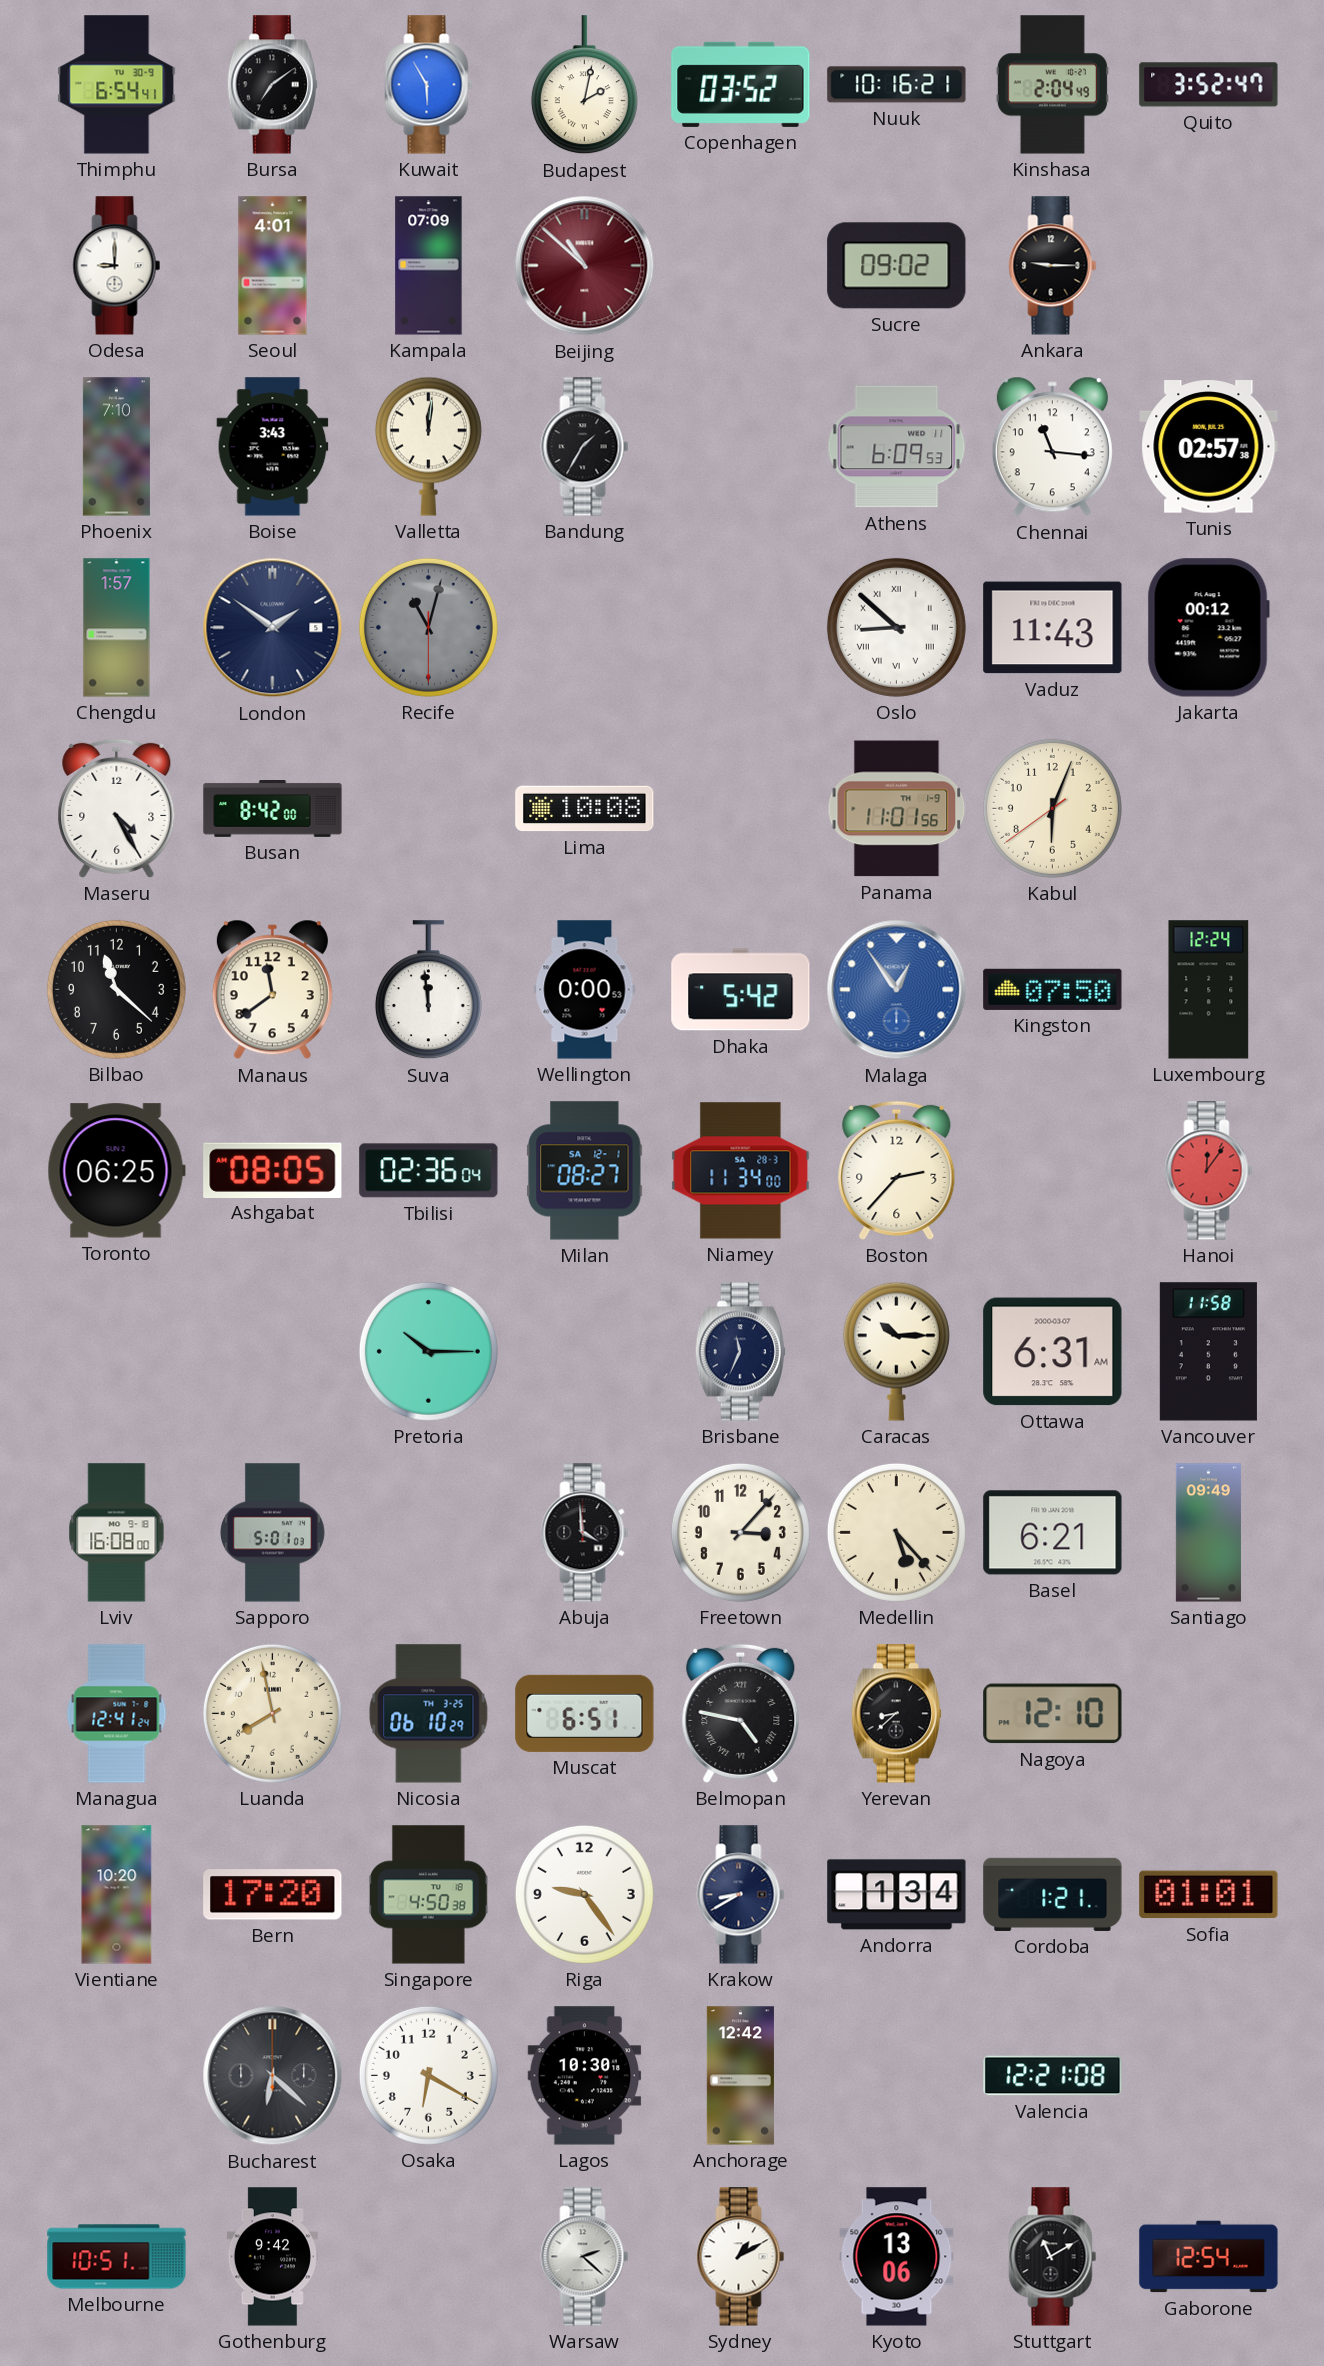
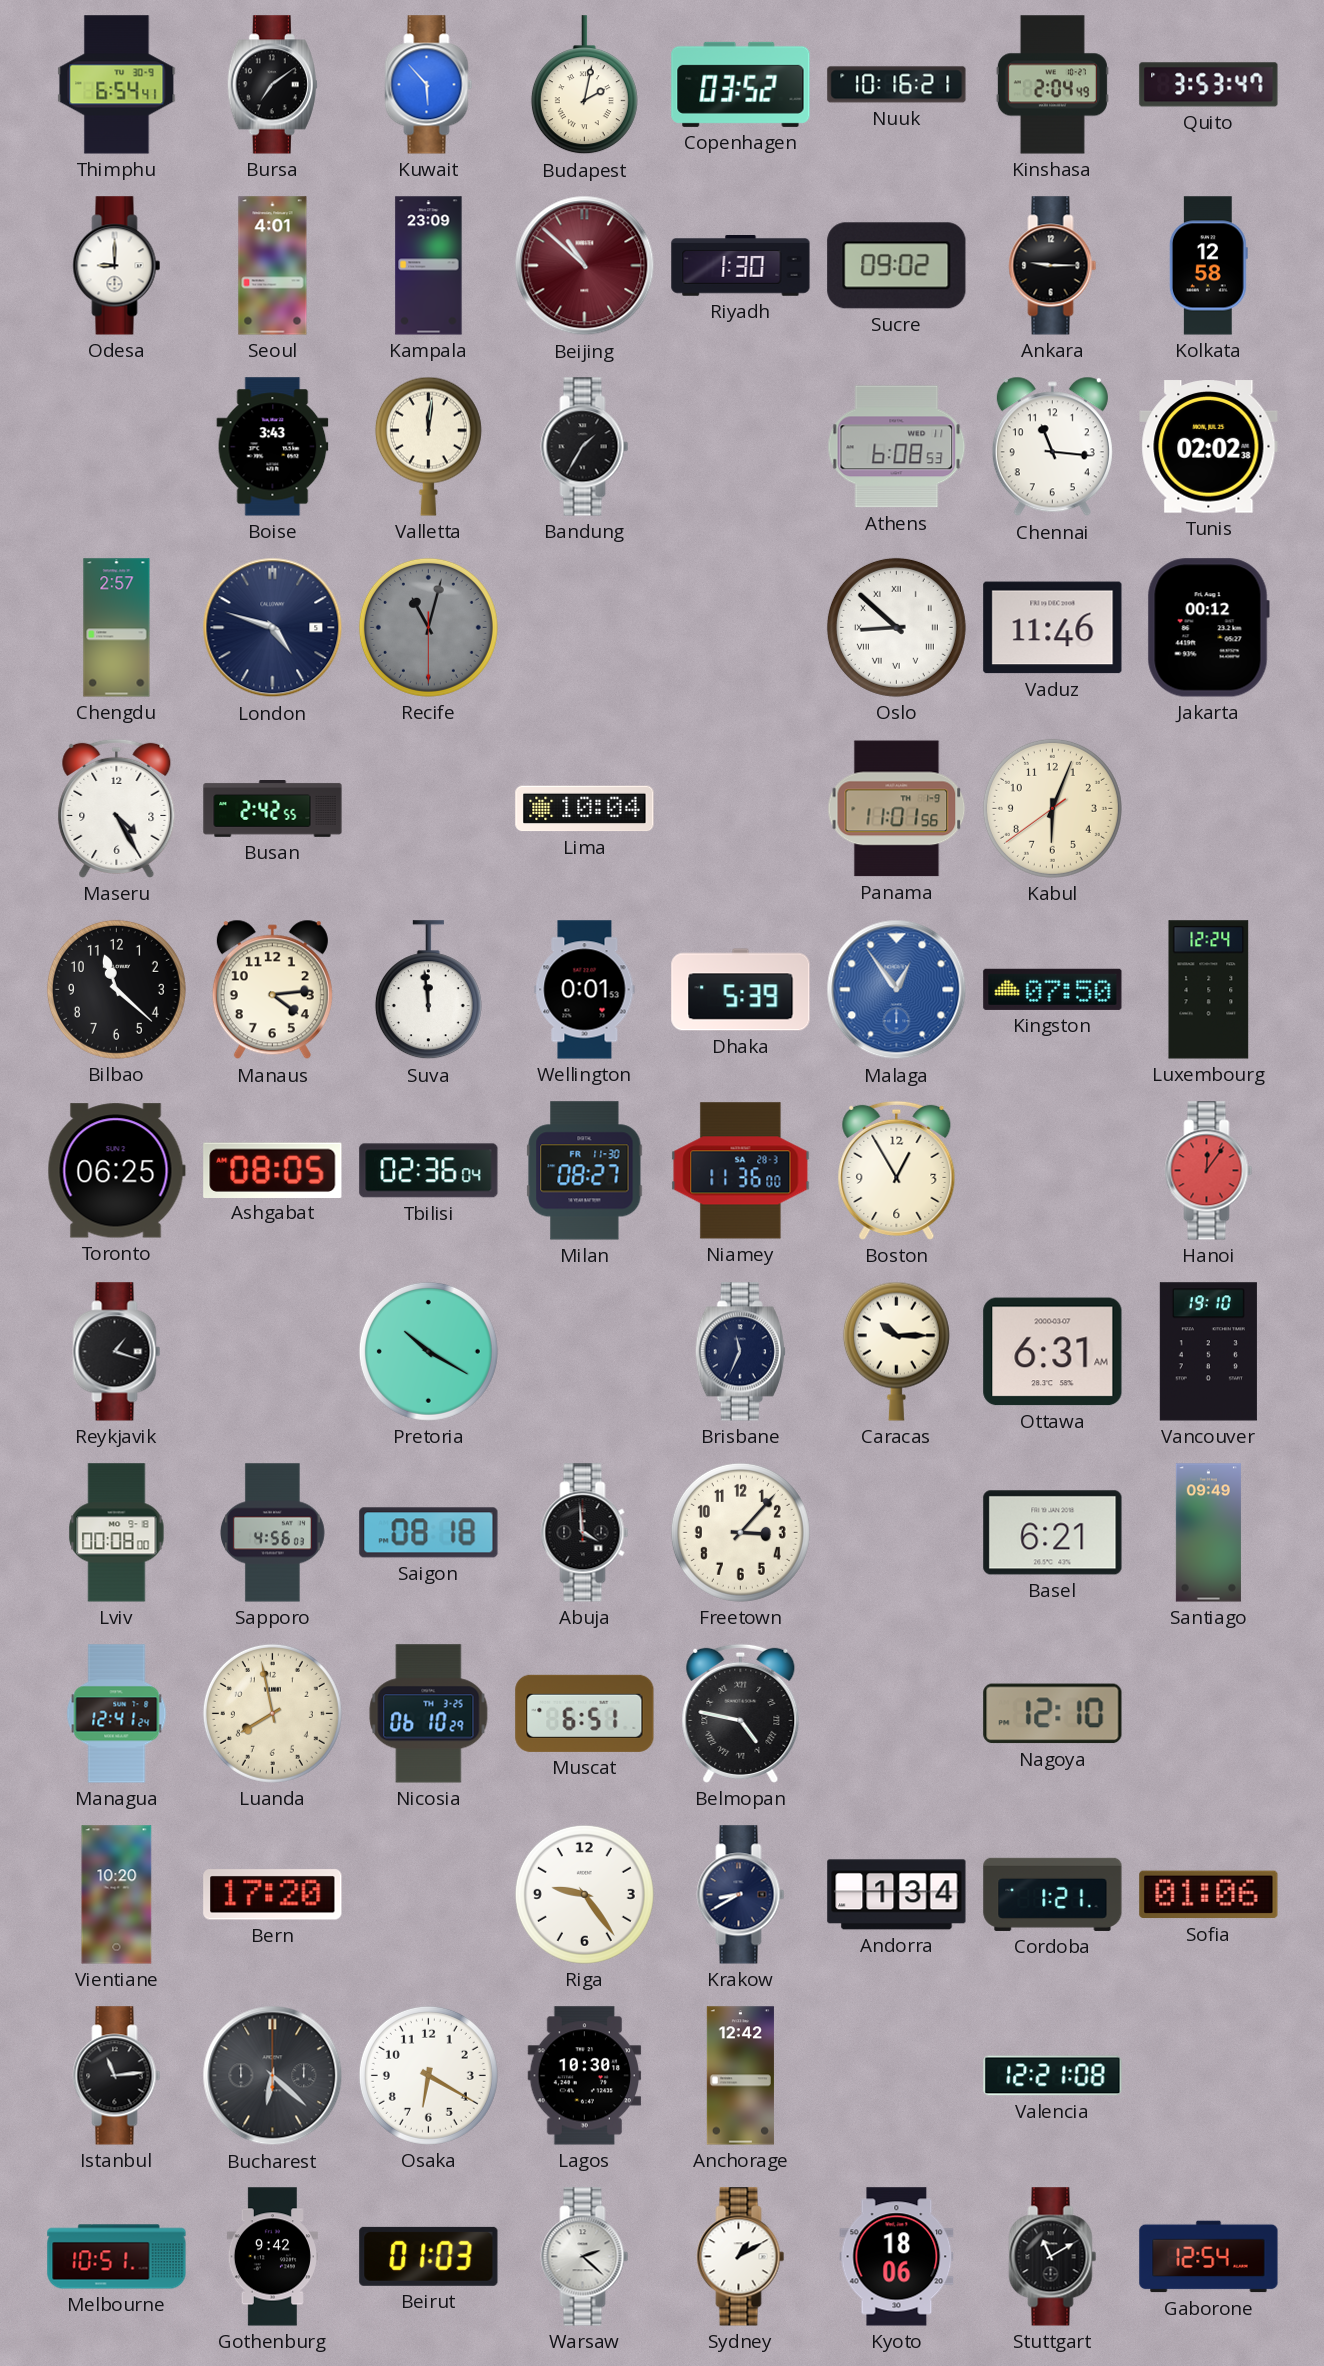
Kuwait: 5:55 -> 5:53 (429, 85)
Quito: 3:52 -> 3:53 (1209, 85)
Kampala: 07:09 -> 23:09 (429, 266)
Riyadh: none -> 1:30 (741, 266)
Kolkata: none -> 12:58 (1208, 266)
Phoenix: 7:10 -> none (116, 447)
Athens: 6:09 -> 6:08 (897, 447)
Tunis: 02:57 -> 02:02 (1209, 447)
Chengdu: 1:57 -> 2:57 (117, 628)
London: 1:51 -> 4:48 (273, 628)
Vaduz: 11:43 -> 11:46 (1053, 628)
Busan: 8:42 -> 2:42 (273, 809)
Lima: 10:08 -> 10:04 (585, 809)
Manaus: 11:39 -> 4:14 (272, 990)
Wellington: 0:00 -> 0:01 (585, 990)
Dhaka: 5:42 -> 5:39 (741, 990)
Milan date: SA 12-1 -> FR 11-30 (585, 1171)
Niamey: 11:34 -> 11:36 (741, 1171)
Boston: 2:37 -> 12:55 (897, 1170)
Reykjavik: none -> 1:18 (117, 1352)
Pretoria: 10:15 -> 10:20 (428, 1351)
Vancouver: 11:58 -> 19:10 (1208, 1352)
Lviv: 16:08 -> 00:08 (117, 1533)
Sapporo: 5:01 -> 4:56 (273, 1533)
Saigon: none -> 08:18 (429, 1533)
Medellin: 5:23 -> none (896, 1532)
Yerevan: 8:38 -> none (896, 1714)
Singapore: 4:50 -> none (428, 1895)
Sofia: 01:01 -> 01:06 (1209, 1895)
Istanbul: none -> 11:14 (117, 2076)
Beirut: none -> 01:03 (429, 2256)
Kyoto: 13:06 -> 18:06 (897, 2257)
